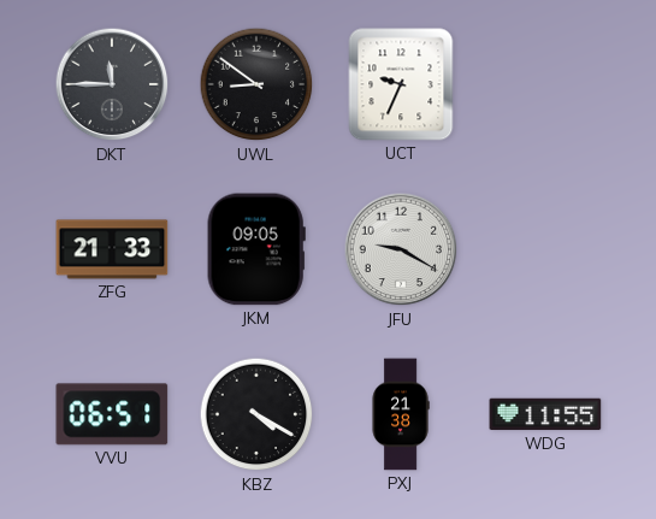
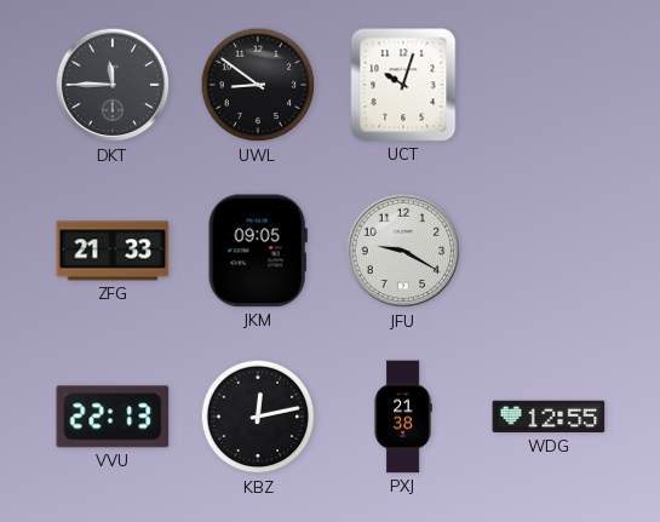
UCT: 9:34 -> 10:03 (403, 85)
VVU: 06:51 -> 22:13 (113, 417)
KBZ: 4:20 -> 12:13 (258, 417)
WDG: 11:55 -> 12:55 (549, 417)
